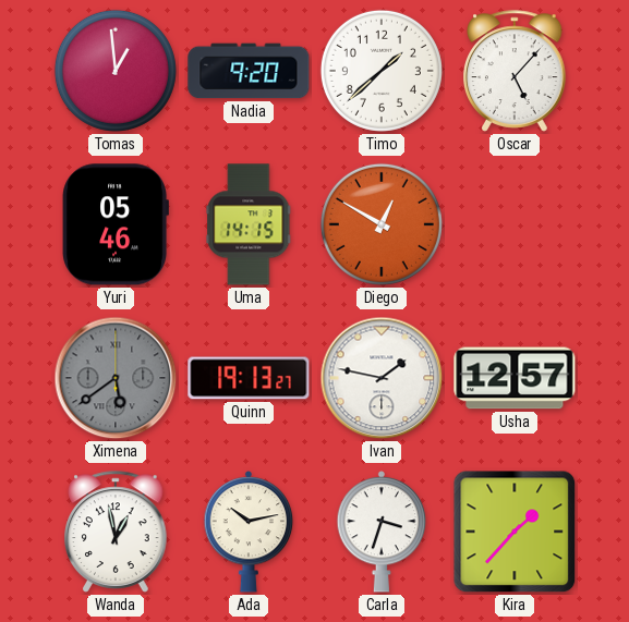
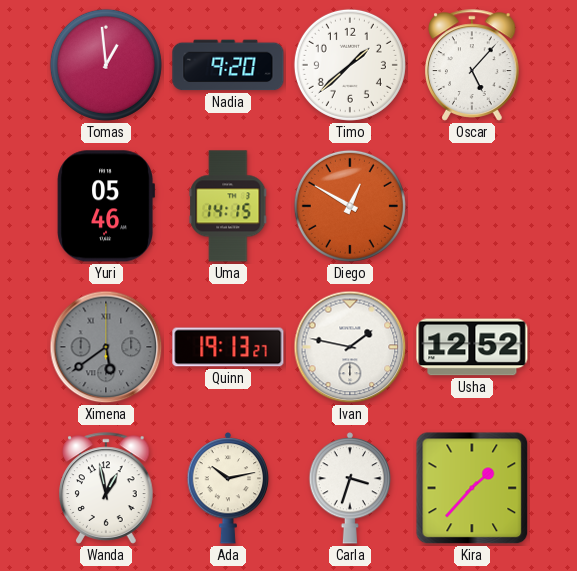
Usha: 12:57 -> 12:52 (472, 347)
